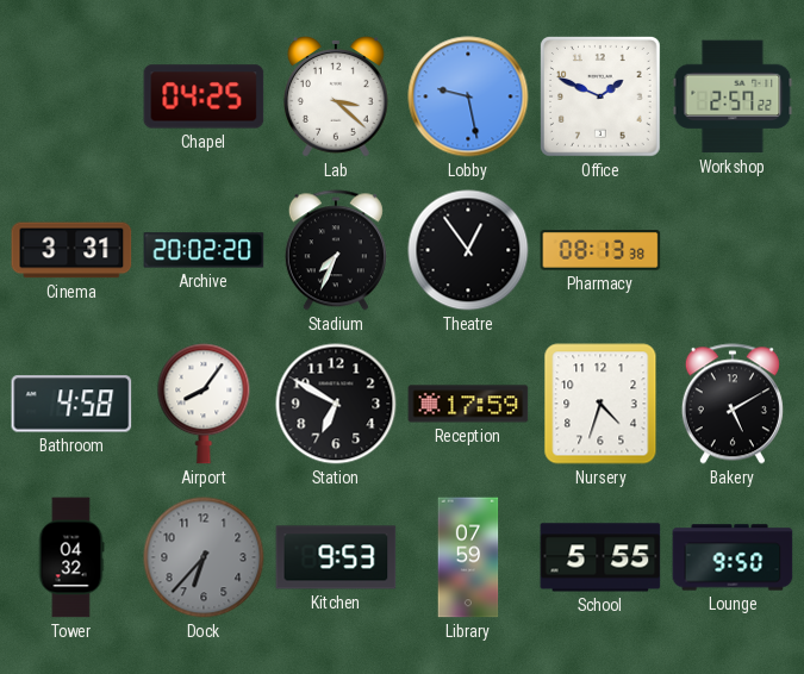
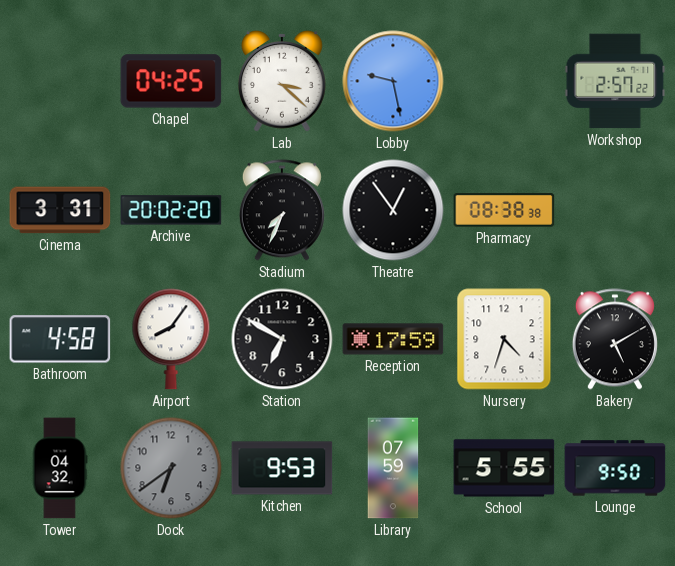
Office: 1:49 -> none (602, 98)
Pharmacy: 08:13 -> 08:38 (504, 211)
Dock: 6:37 -> 6:39 (171, 468)
